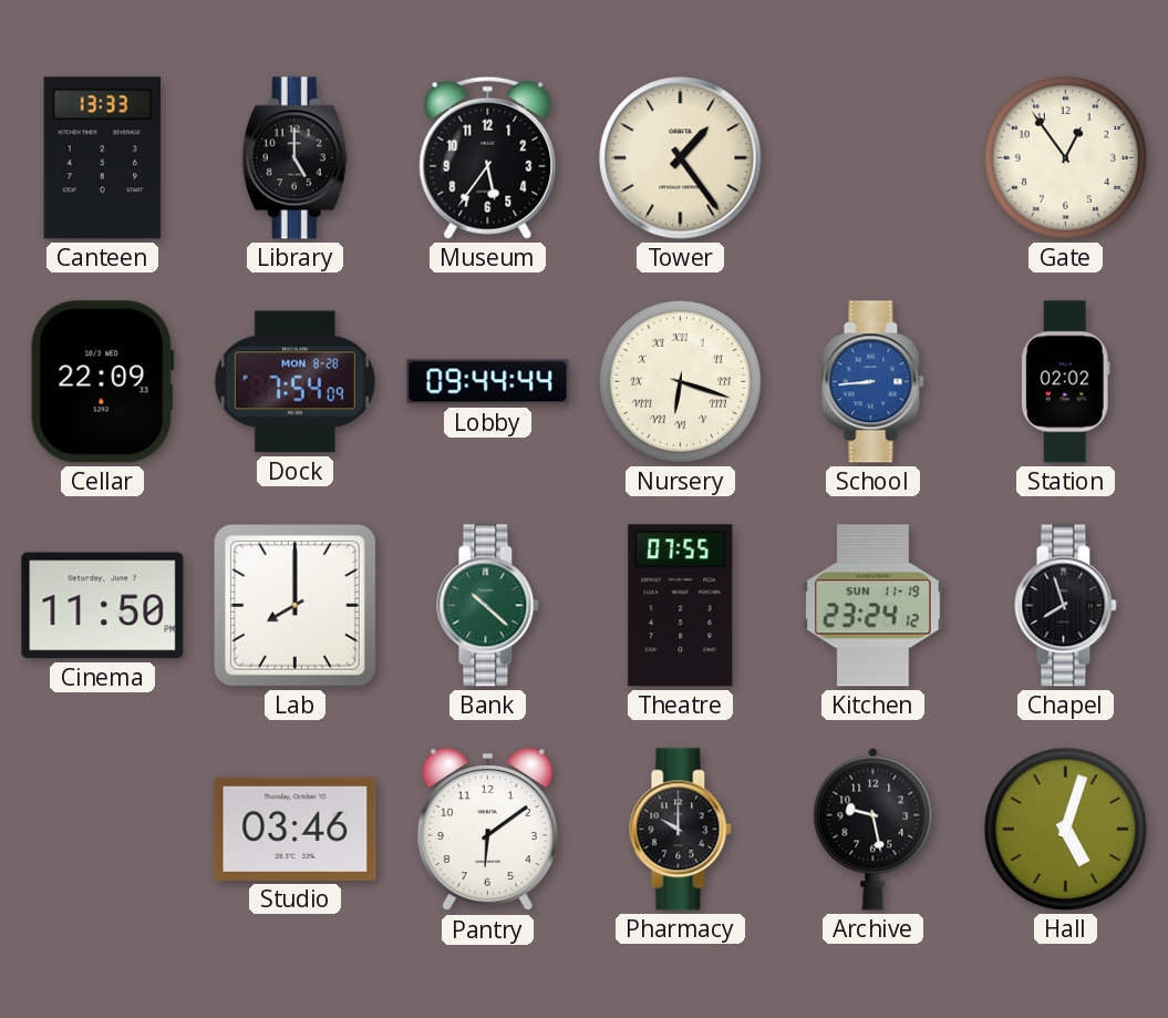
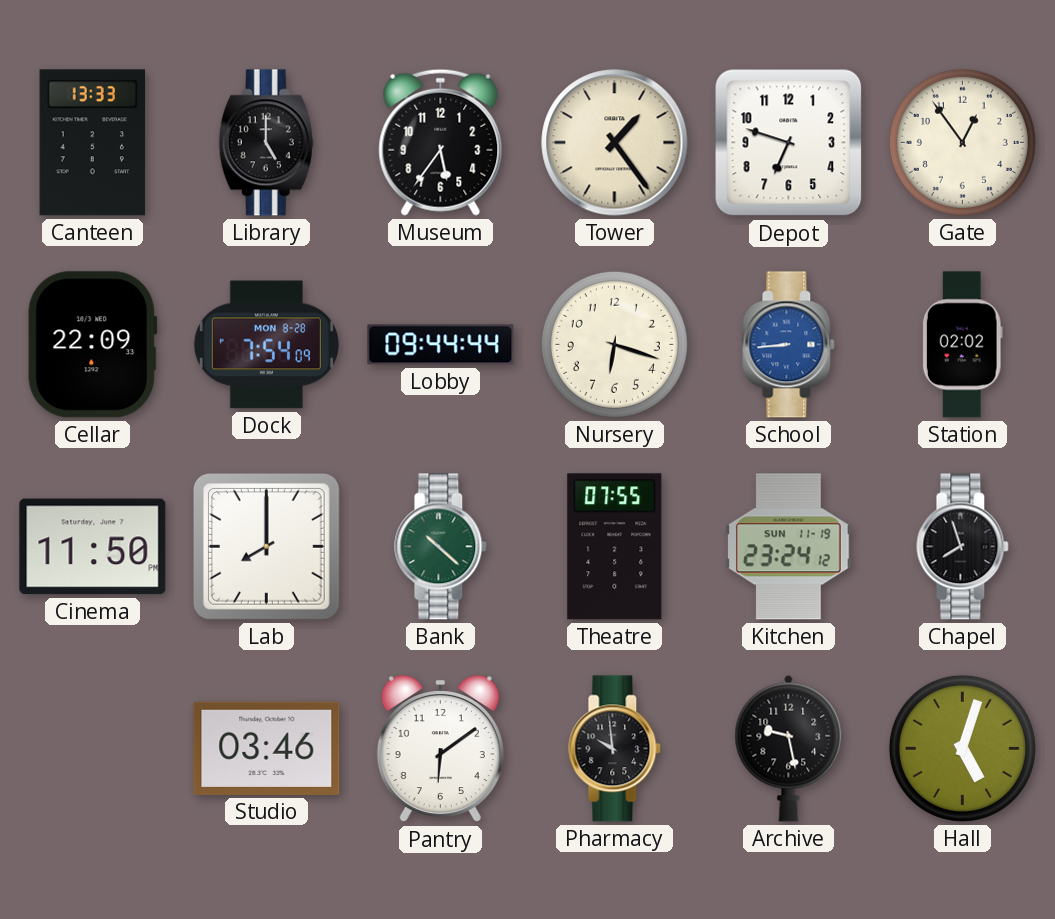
Depot: none -> 6:48 (789, 143)
Nursery numerals: Roman -> Arabic (614, 344)
Pharmacy: 10:00 -> 9:59 (615, 749)
